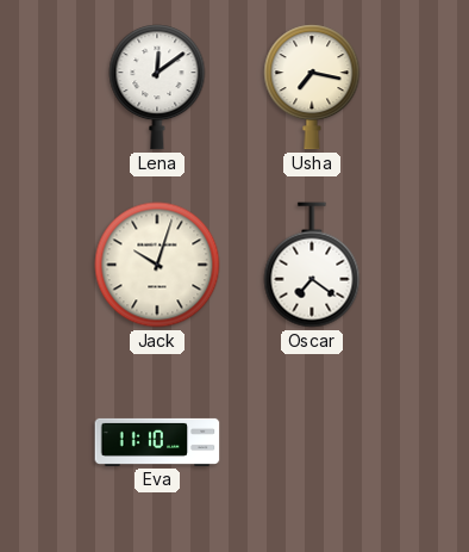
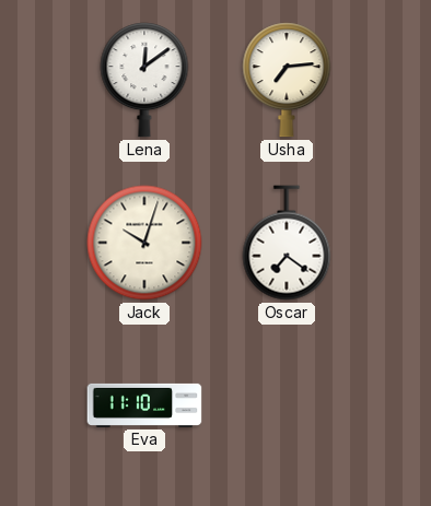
Usha: 7:17 -> 7:14 (287, 80)
